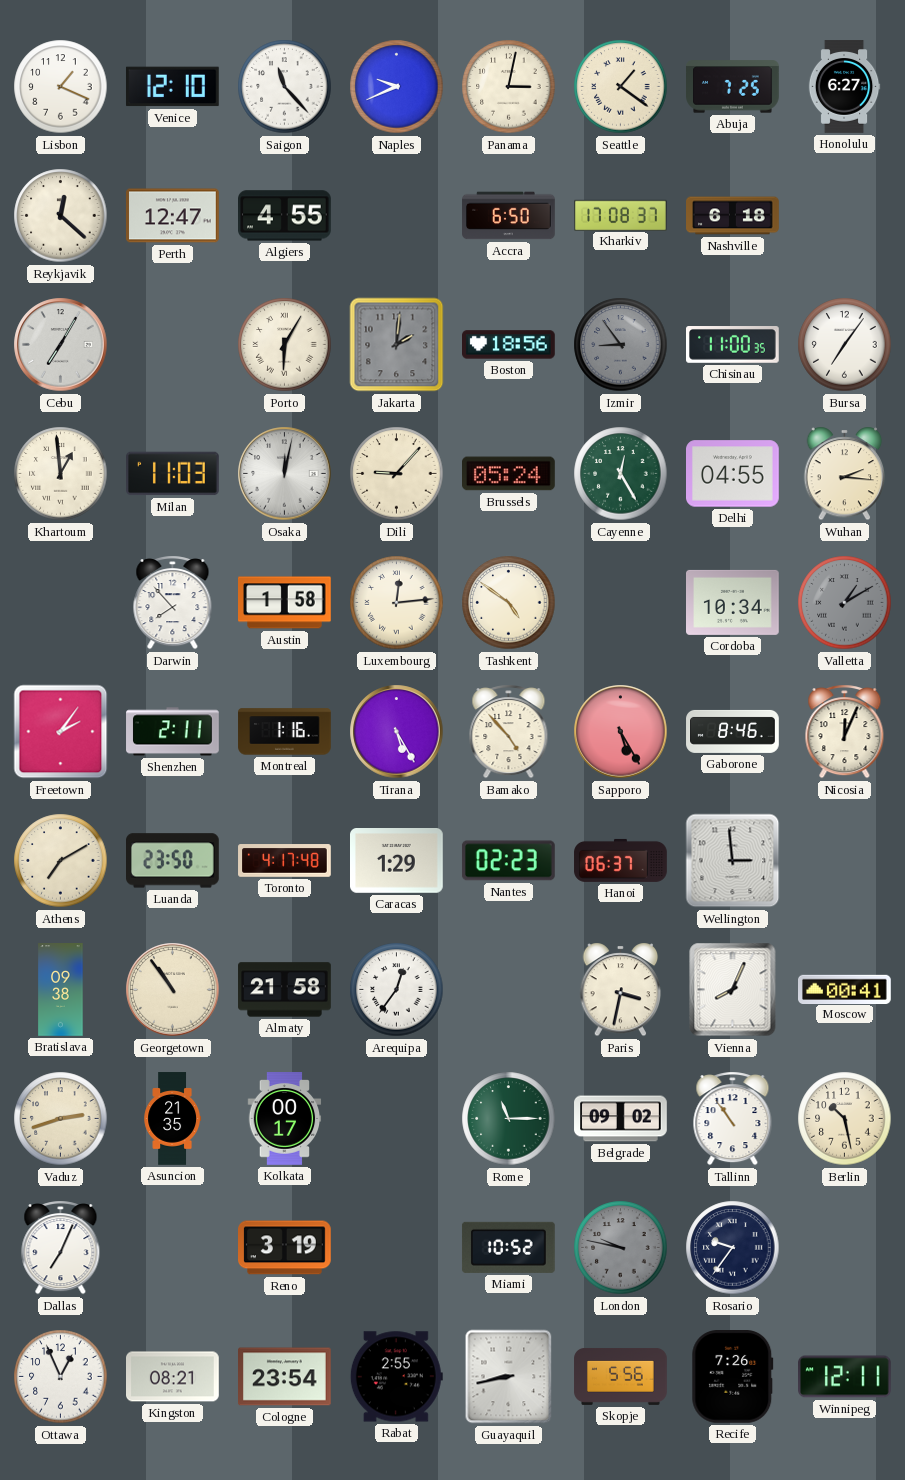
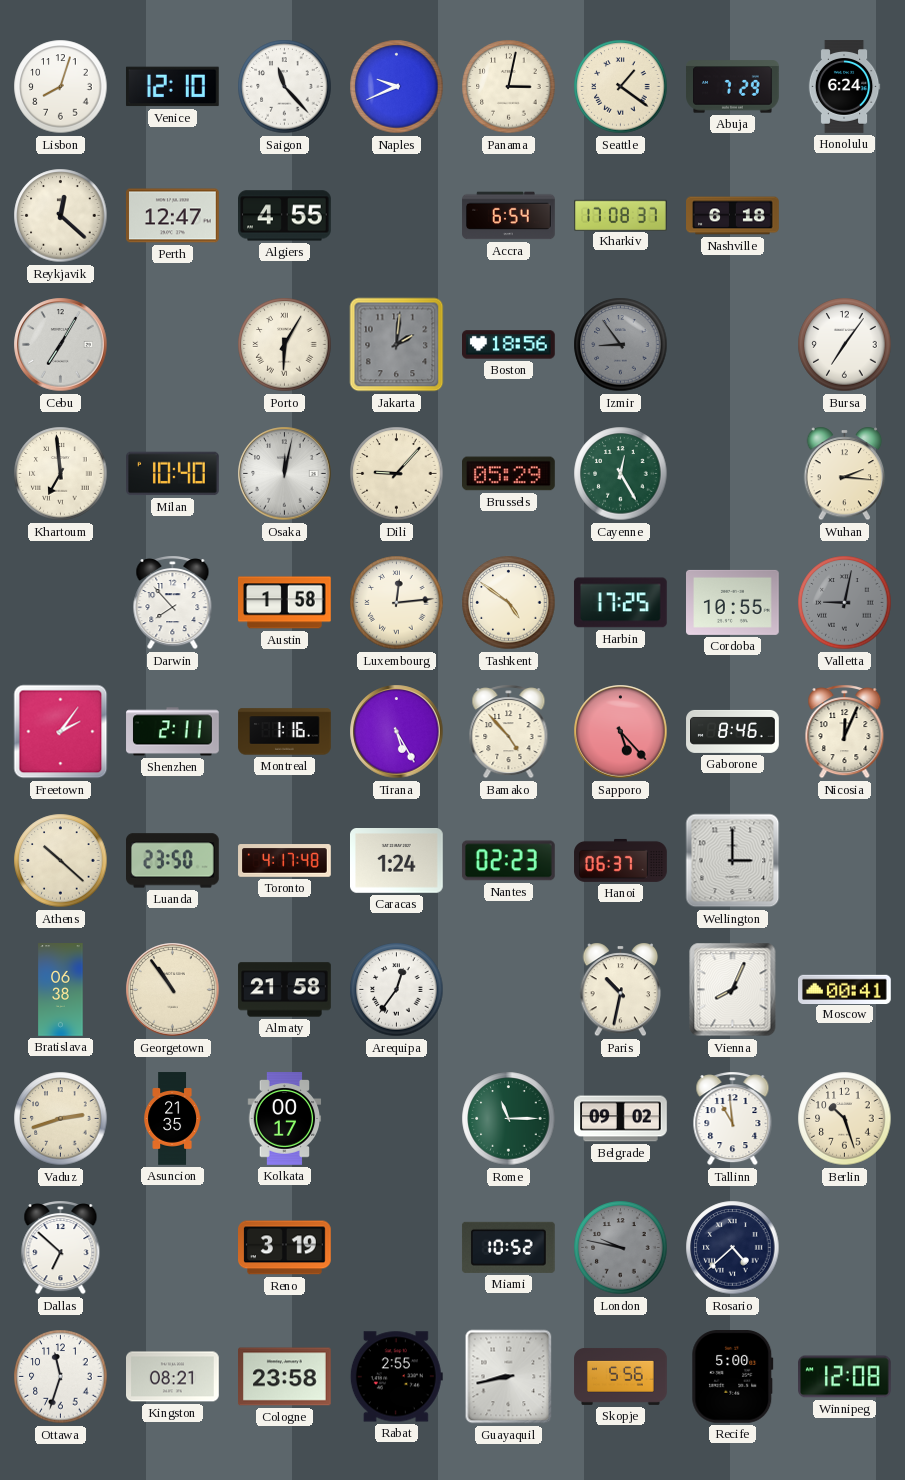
Lisbon: 1:19 -> 8:03 (61, 87)
Abuja: 7:25 -> 7:29 (733, 87)
Honolulu: 6:27 -> 6:24 (844, 87)
Accra: 6:50 -> 6:54 (509, 216)
Chisinau: 11:00 -> none (733, 345)
Khartoum: 12:59 -> 6:59 (61, 474)
Milan: 11:03 -> 10:40 (173, 474)
Brussels: 05:24 -> 05:29 (509, 474)
Delhi: 04:55 -> none (733, 474)
Harbin: none -> 17:25 (620, 603)
Cordoba: 10:34 -> 10:55 (733, 602)
Valletta: 1:10 -> 9:02 (845, 603)
Sapporo: 5:25 -> 5:23 (621, 732)
Athens: 7:10 -> 10:22 (61, 861)
Caracas: 1:29 -> 1:24 (397, 861)
Wellington: 2:59 -> 3:00 (733, 861)
Bratislava: 09:38 -> 06:38 (61, 990)
Paris: 3:32 -> 10:32 (621, 990)
Tallinn: 10:54 -> 10:59 (733, 1119)
Berlin: 10:28 -> 10:27 (845, 1119)
Dallas: 7:04 -> 6:52 (61, 1248)
Rosario: 9:36 -> 4:38 (733, 1248)
Ottawa: 12:56 -> 11:33 (61, 1377)
Cologne: 23:54 -> 23:58 (285, 1377)
Recife: 7:26 -> 5:00 (733, 1377)
Winnipeg: 12:11 -> 12:08 (845, 1377)
